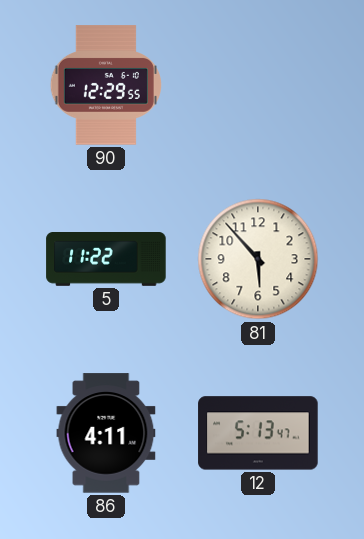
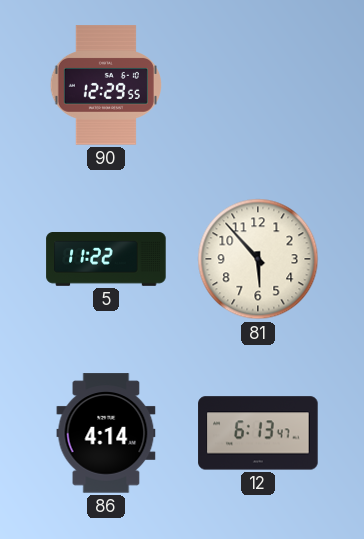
86: 4:11 -> 4:14 (106, 433)
12: 5:13 -> 6:13 (258, 433)
